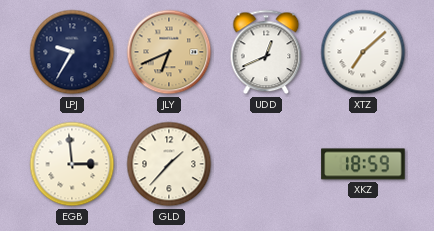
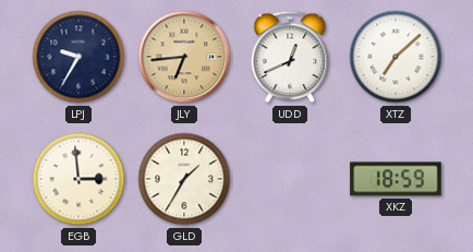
JLY: 6:41 -> 6:44 (184, 57)
GLD: 1:37 -> 1:35 (184, 179)
